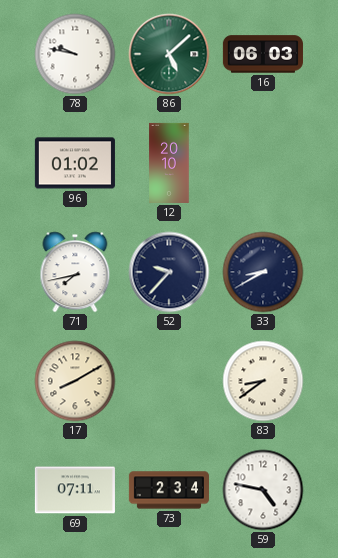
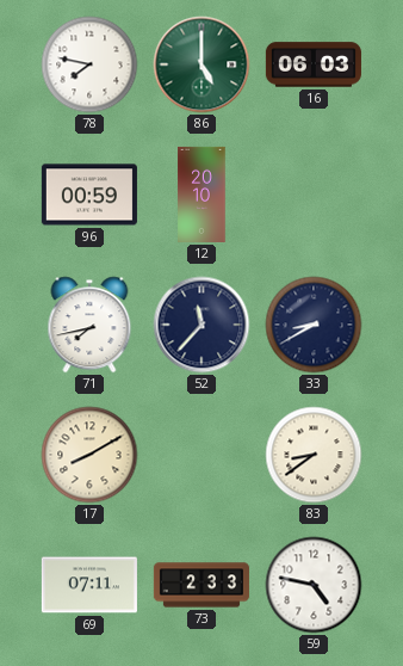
78: 9:47 -> 7:47 (89, 64)
86: 5:08 -> 5:00 (201, 64)
96: 01:02 -> 00:59 (89, 195)
52: 9:37 -> 11:37 (201, 325)
73: 2:34 -> 2:33 (201, 585)
